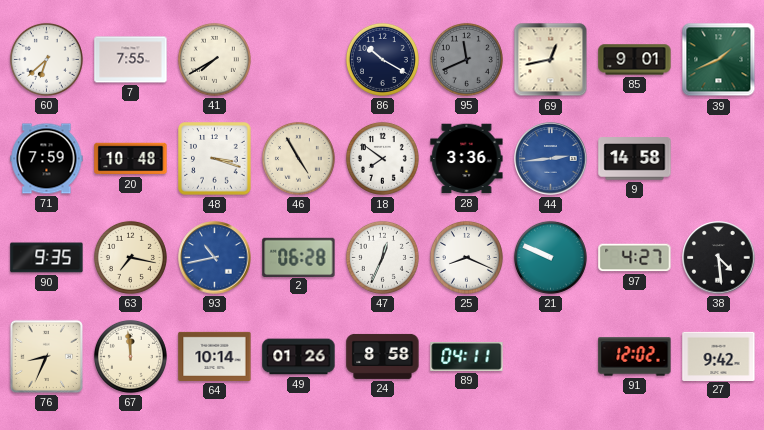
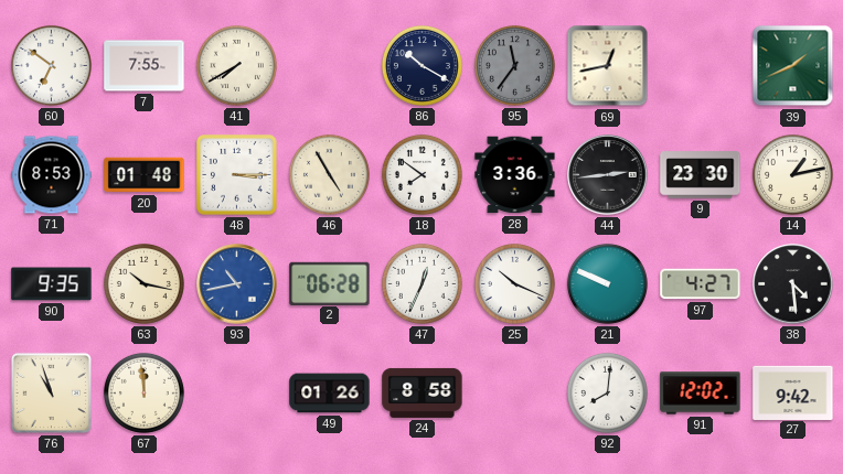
60: 6:38 -> 6:51 (51, 65)
95: 11:41 -> 11:36 (514, 65)
85: 9:01 -> none (635, 60)
71: 7:59 -> 8:53 (52, 175)
20: 10:48 -> 01:48 (145, 175)
48: 3:18 -> 3:15 (237, 175)
44 dial: blue -> black (608, 175)
9: 14:58 -> 23:30 (701, 175)
14: none -> 1:13 (792, 174)
63: 7:17 -> 10:17 (143, 283)
25: 8:19 -> 10:19 (514, 283)
76: 8:34 -> 10:57 (51, 392)
64: 10:14 -> none (215, 356)
89: 04:11 -> none (467, 356)
92: none -> 8:01 (607, 392)
